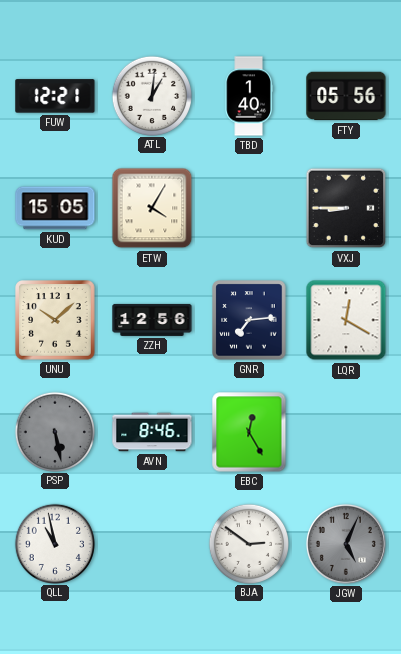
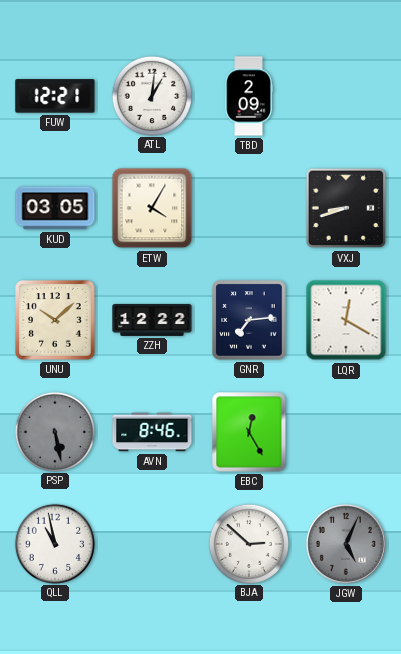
TBD: 1:40 -> 2:09 (249, 96)
FTY: 05:56 -> none (346, 96)
KUD: 15:05 -> 03:05 (55, 208)
VXJ: 8:45 -> 8:42 (346, 208)
ZZH: 12:56 -> 12:22 (152, 320)
BJA: 2:51 -> 2:52 (248, 543)
